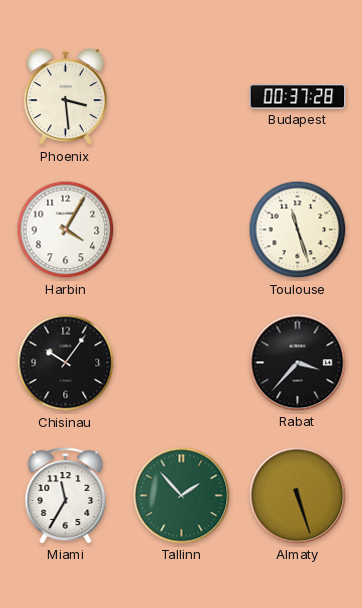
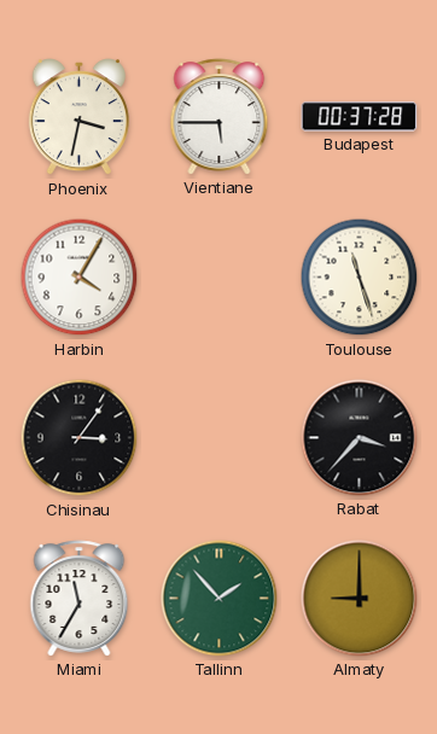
Phoenix: 3:29 -> 3:32 (78, 117)
Vientiane: none -> 5:45 (220, 117)
Chisinau: 10:06 -> 3:06 (80, 438)
Almaty: 5:27 -> 9:00 (360, 599)
